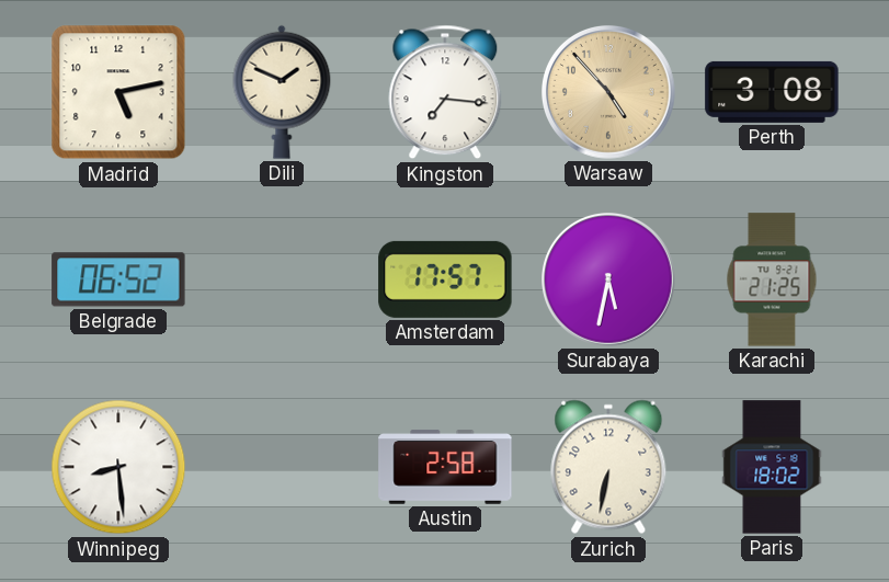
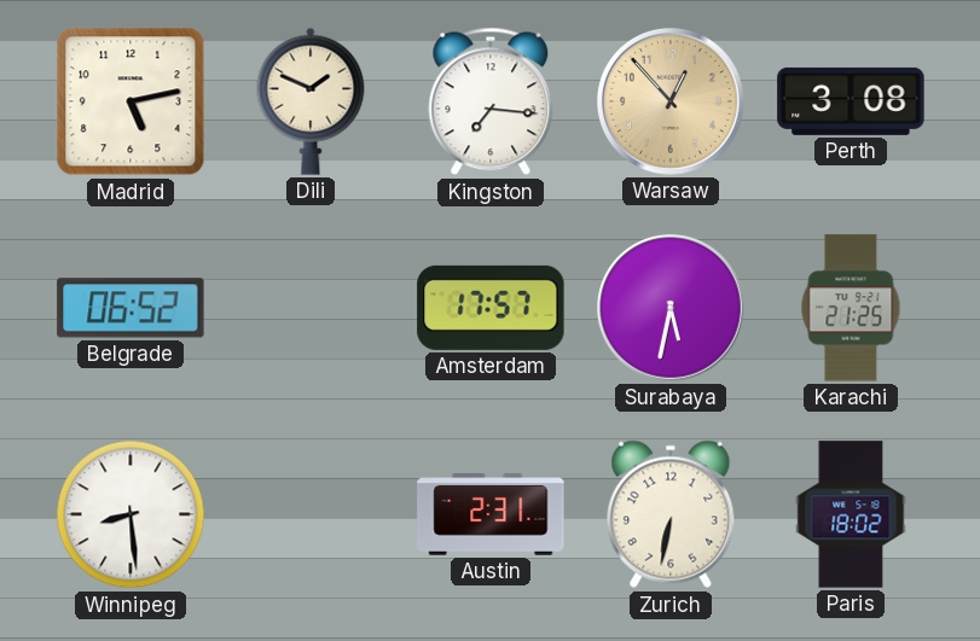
Warsaw: 4:53 -> 12:53 (672, 101)
Austin: 2:58 -> 2:31 (491, 514)
